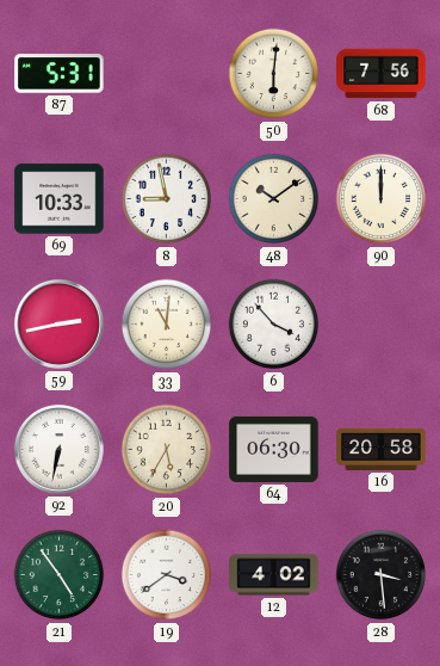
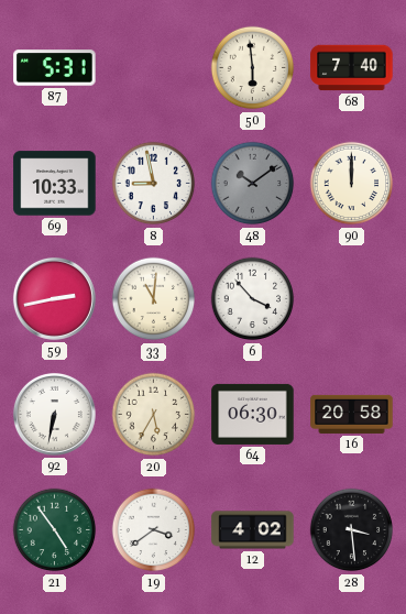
50: 6:01 -> 5:59 (253, 68)
68: 7:56 -> 7:40 (352, 68)
48 dial: cream -> grey (253, 184)
